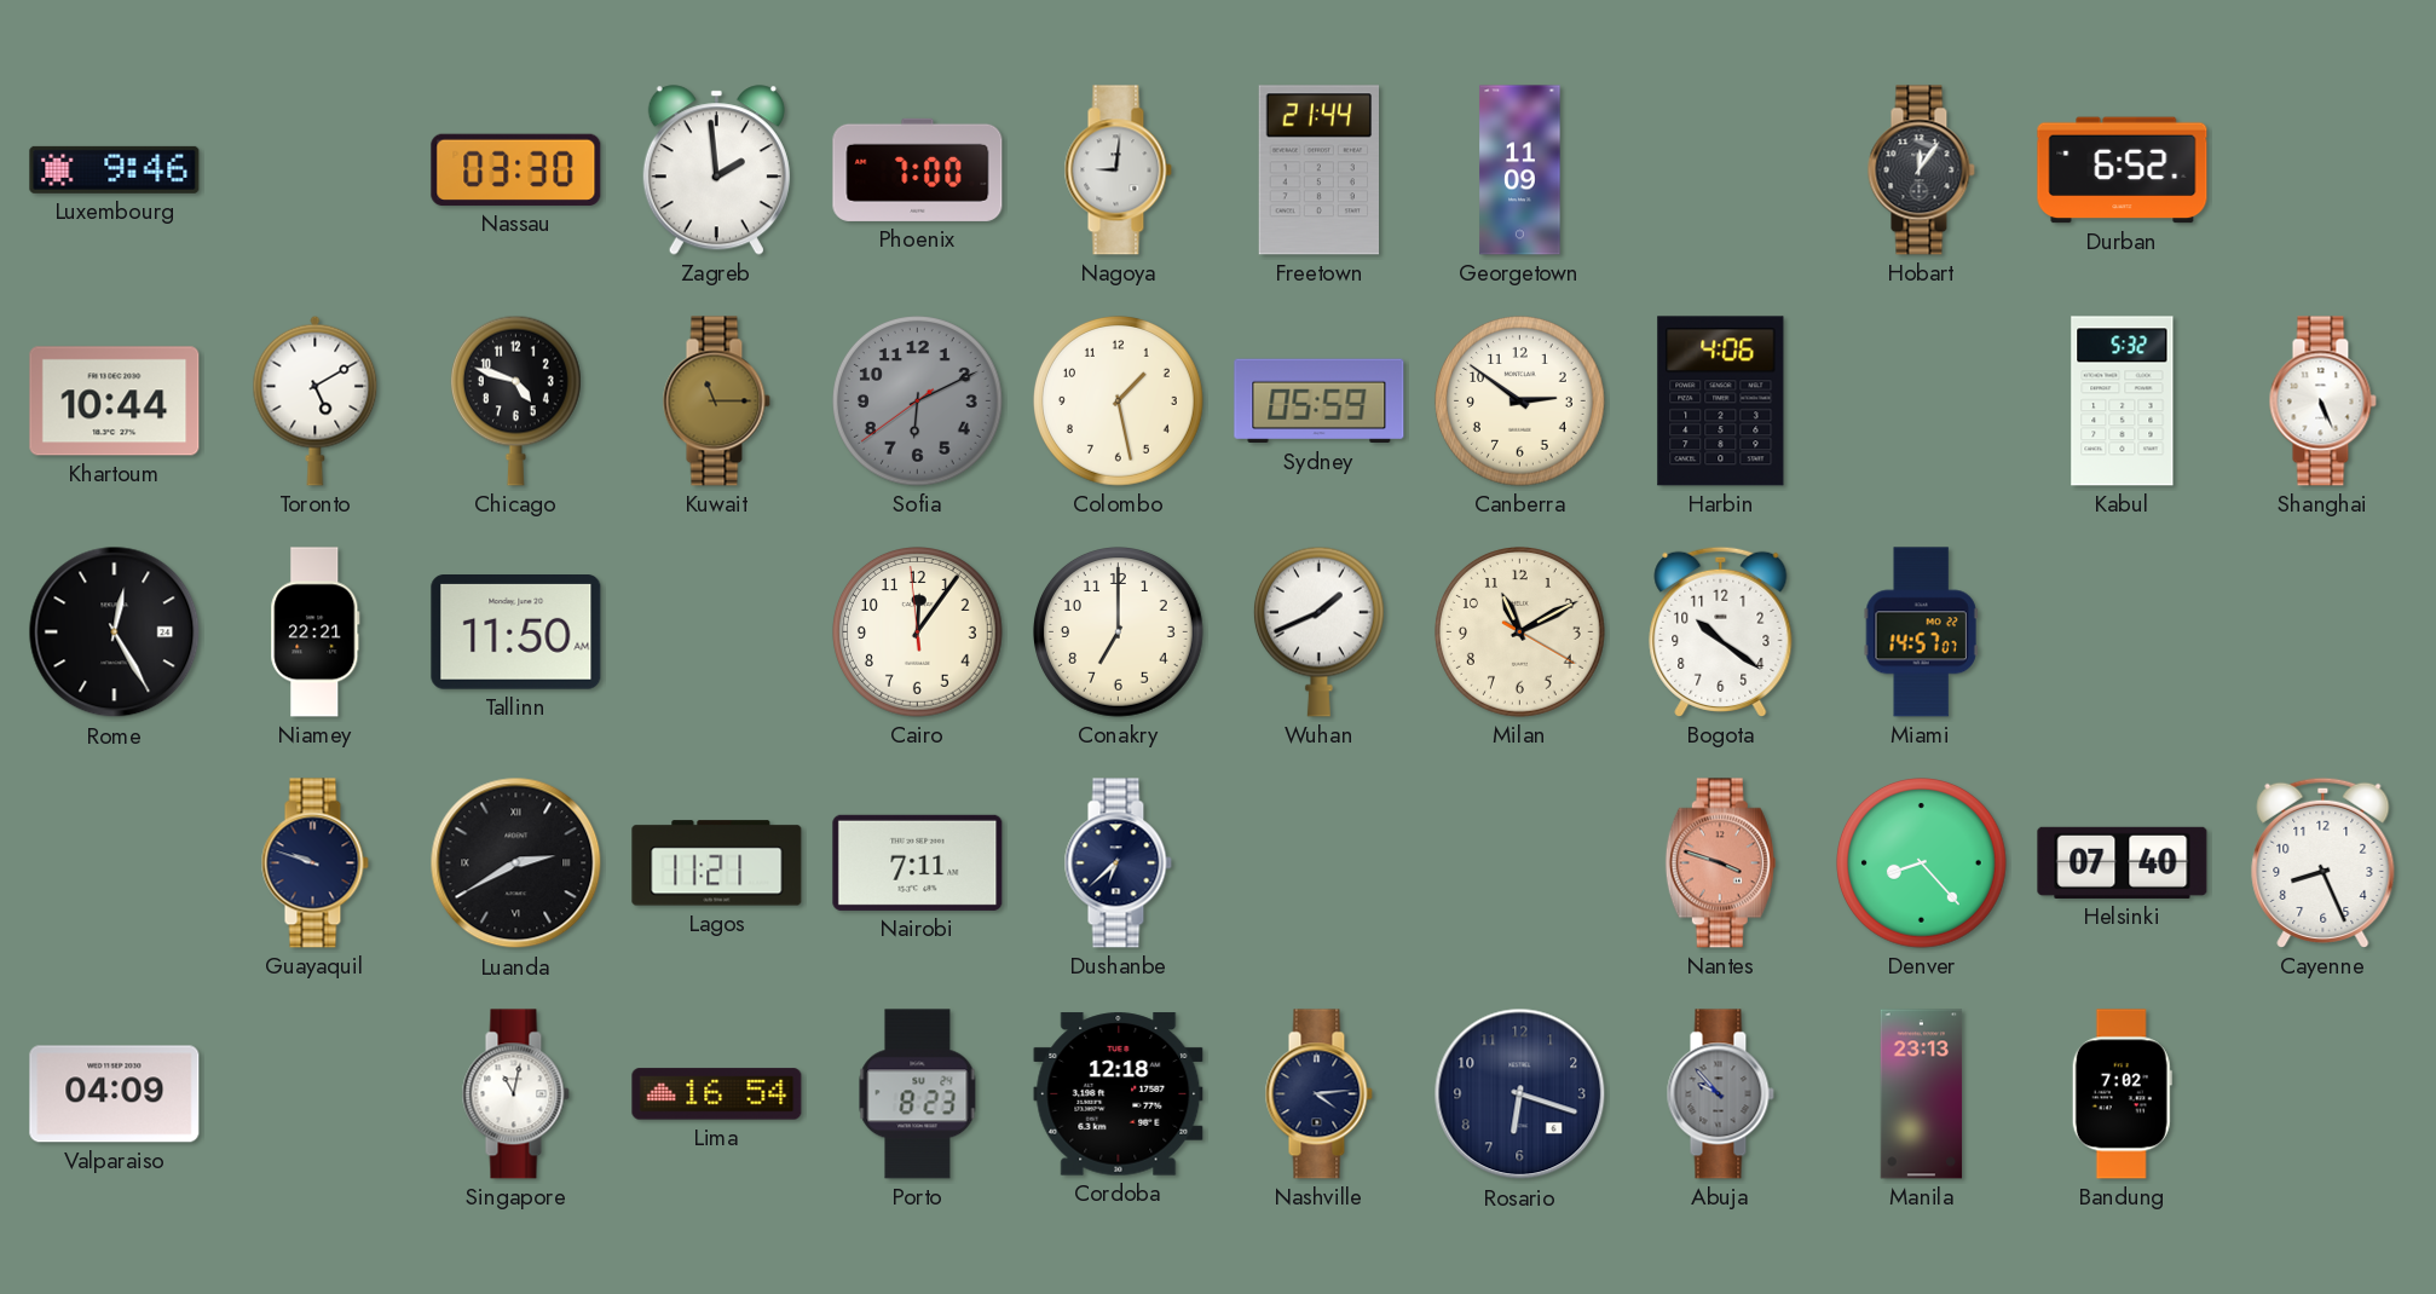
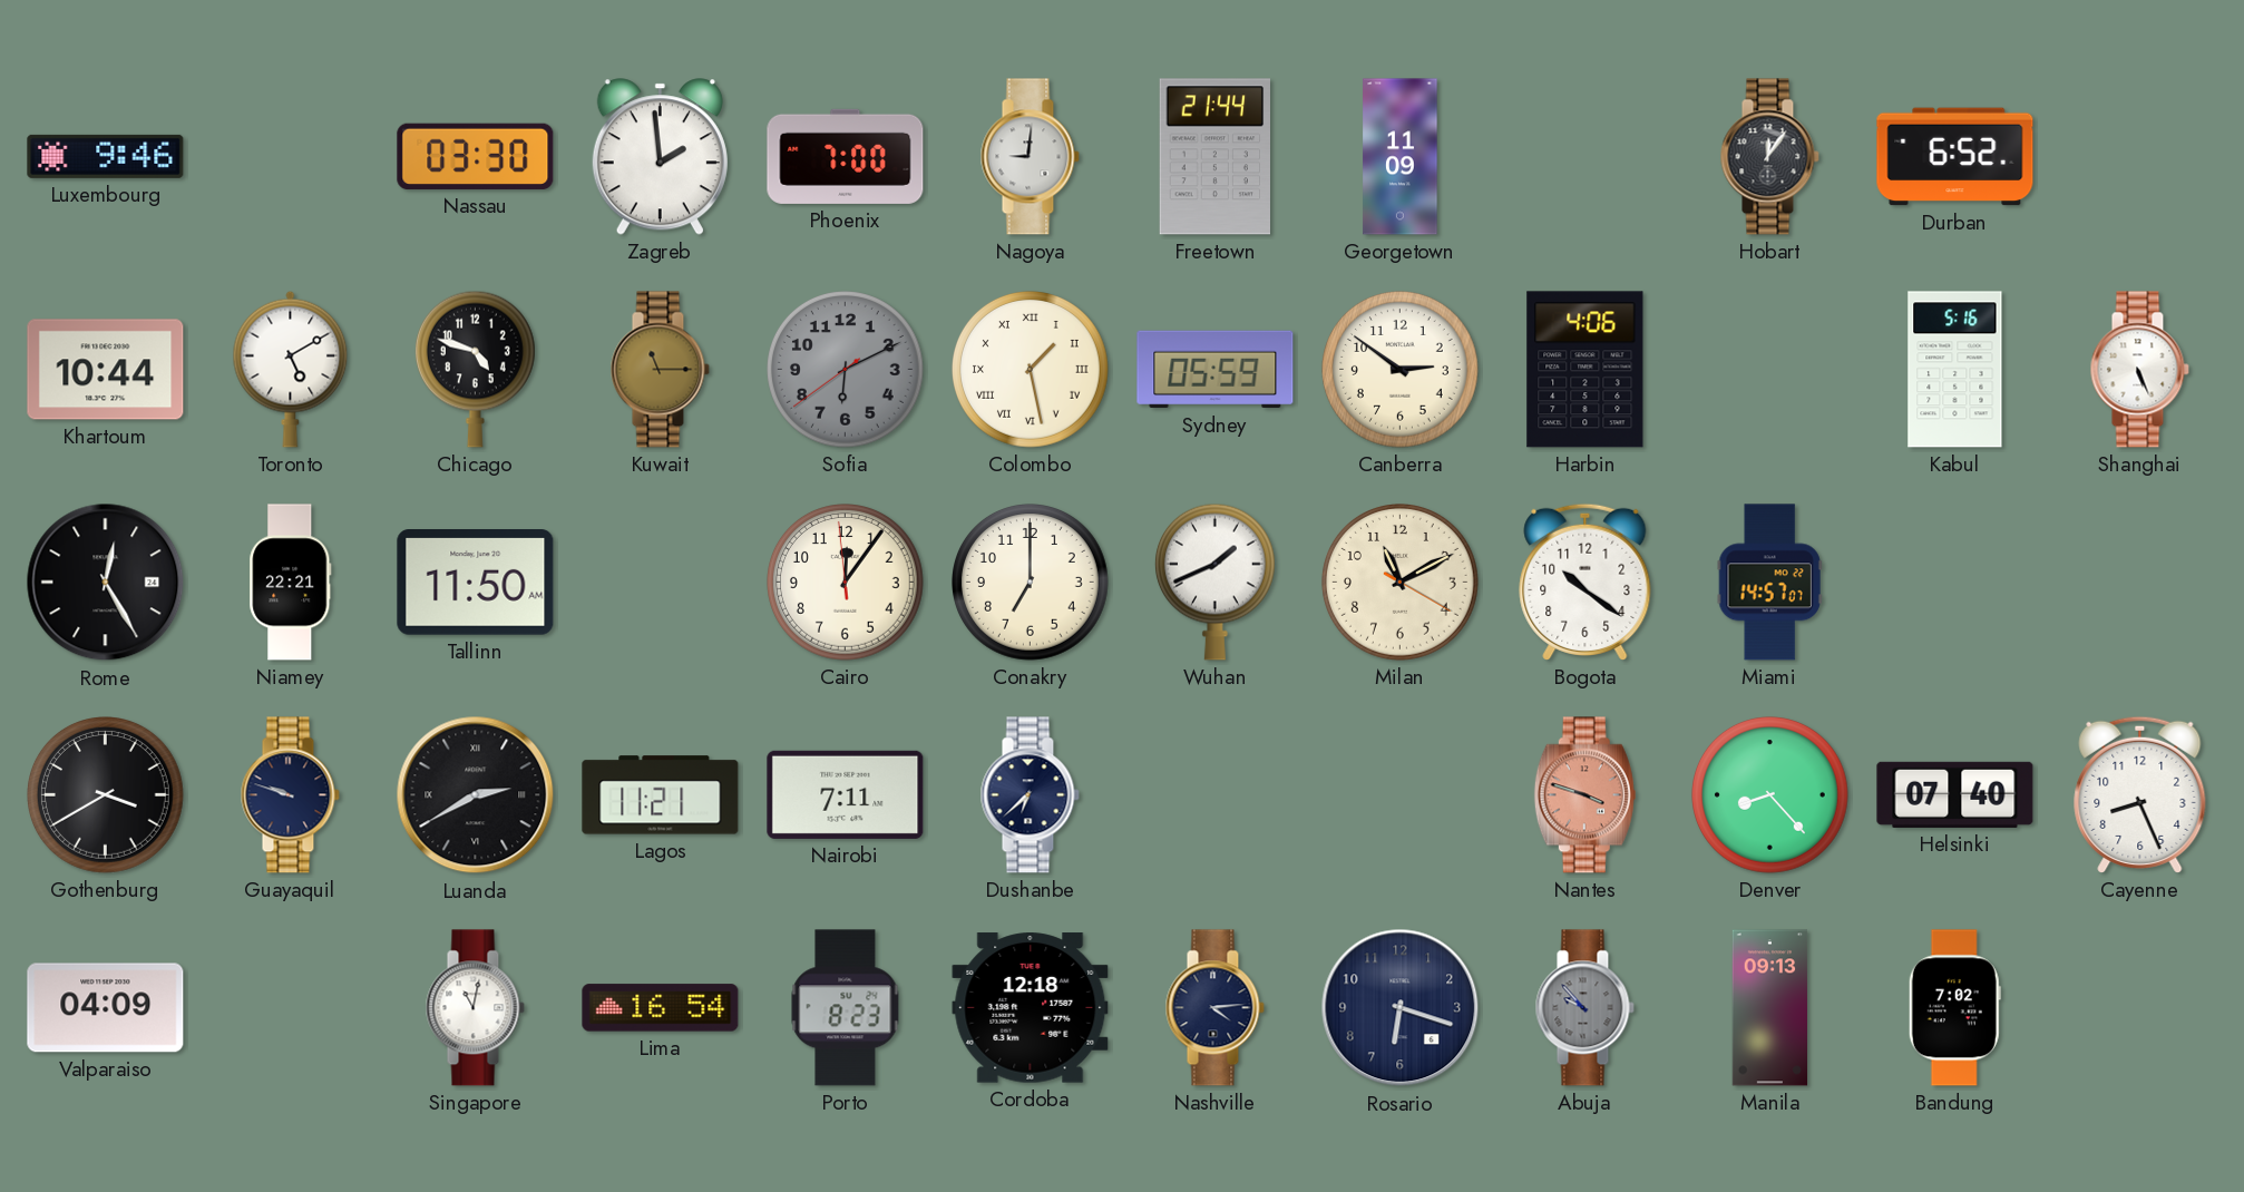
Colombo numerals: Arabic -> Roman (1031, 370)
Kabul: 5:32 -> 5:16 (1955, 370)
Gothenburg: none -> 3:40 (106, 795)
Manila: 23:13 -> 09:13 (1770, 1008)
